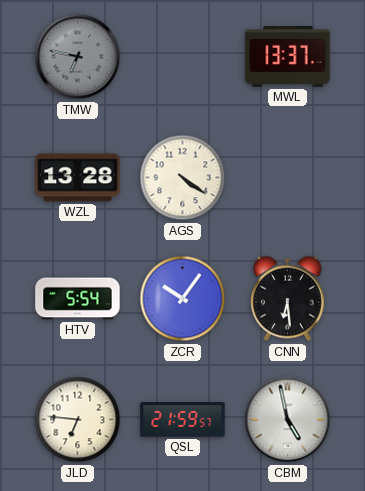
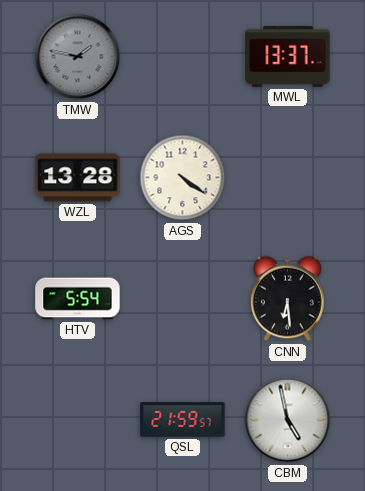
TMW: 6:47 -> 1:47 (78, 57)
ZCR: 10:06 -> none (183, 299)
JLD: 6:46 -> none (78, 420)
